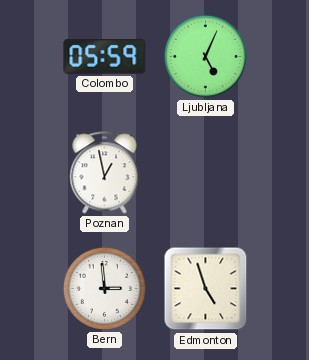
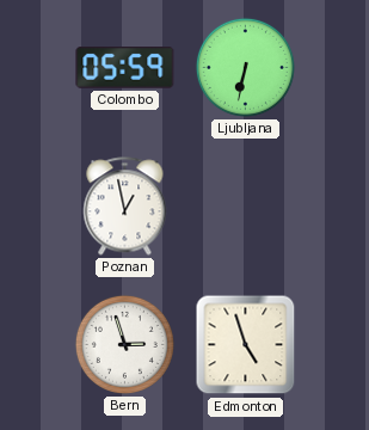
Ljubljana: 5:04 -> 6:32 (245, 67)
Bern: 2:59 -> 2:57 (124, 344)
